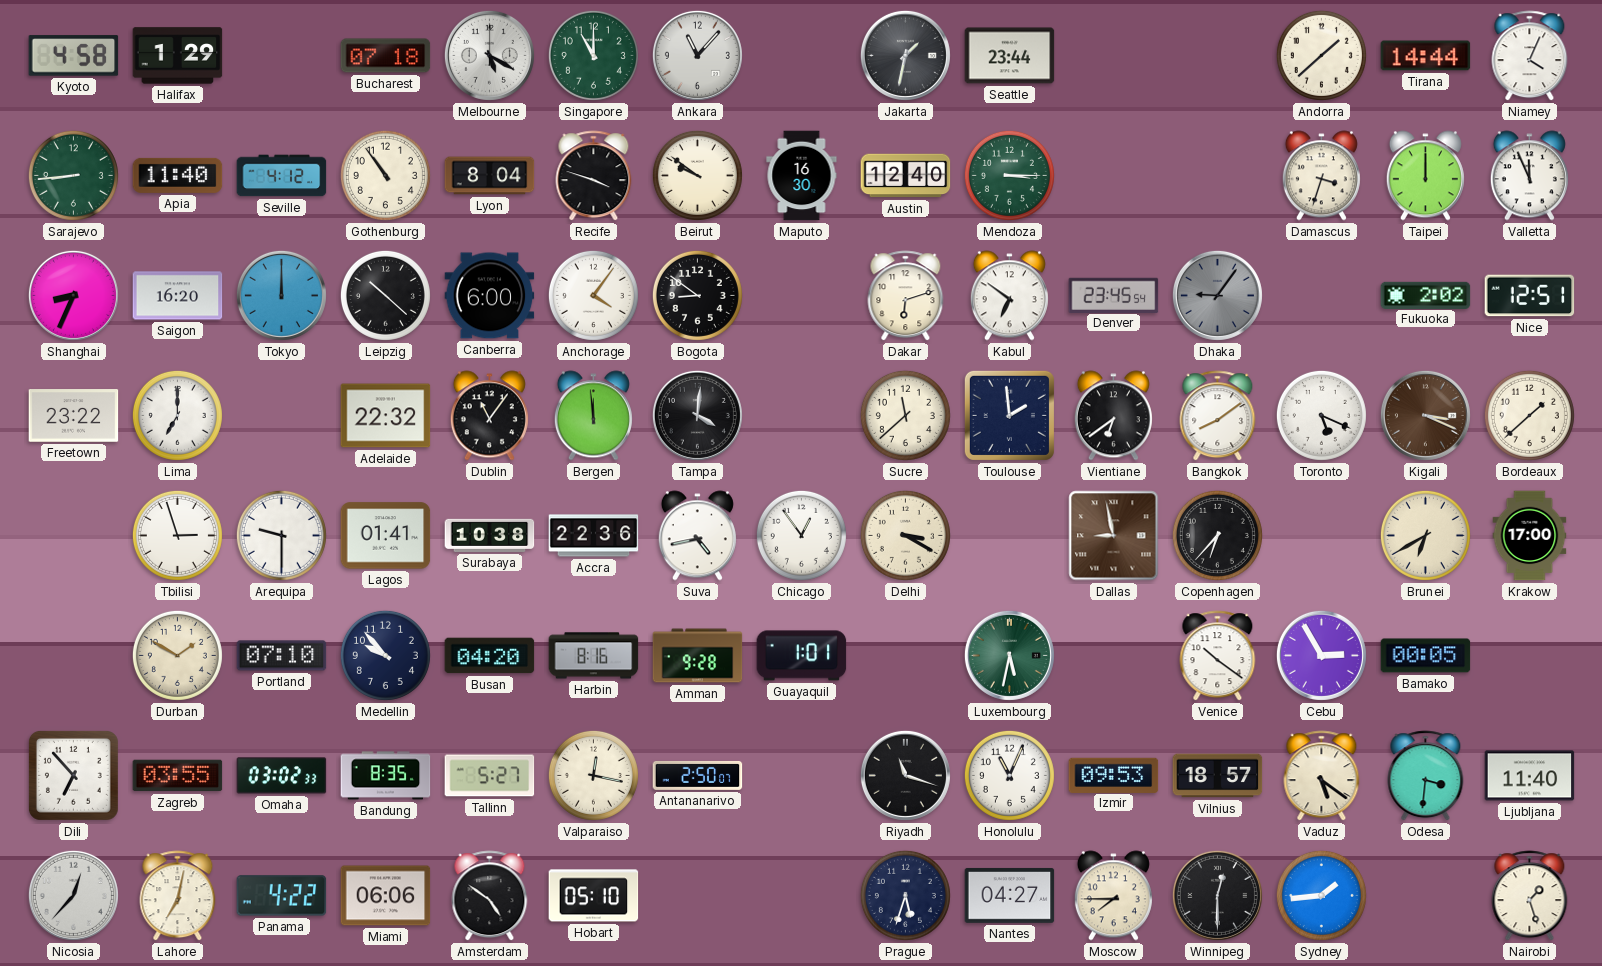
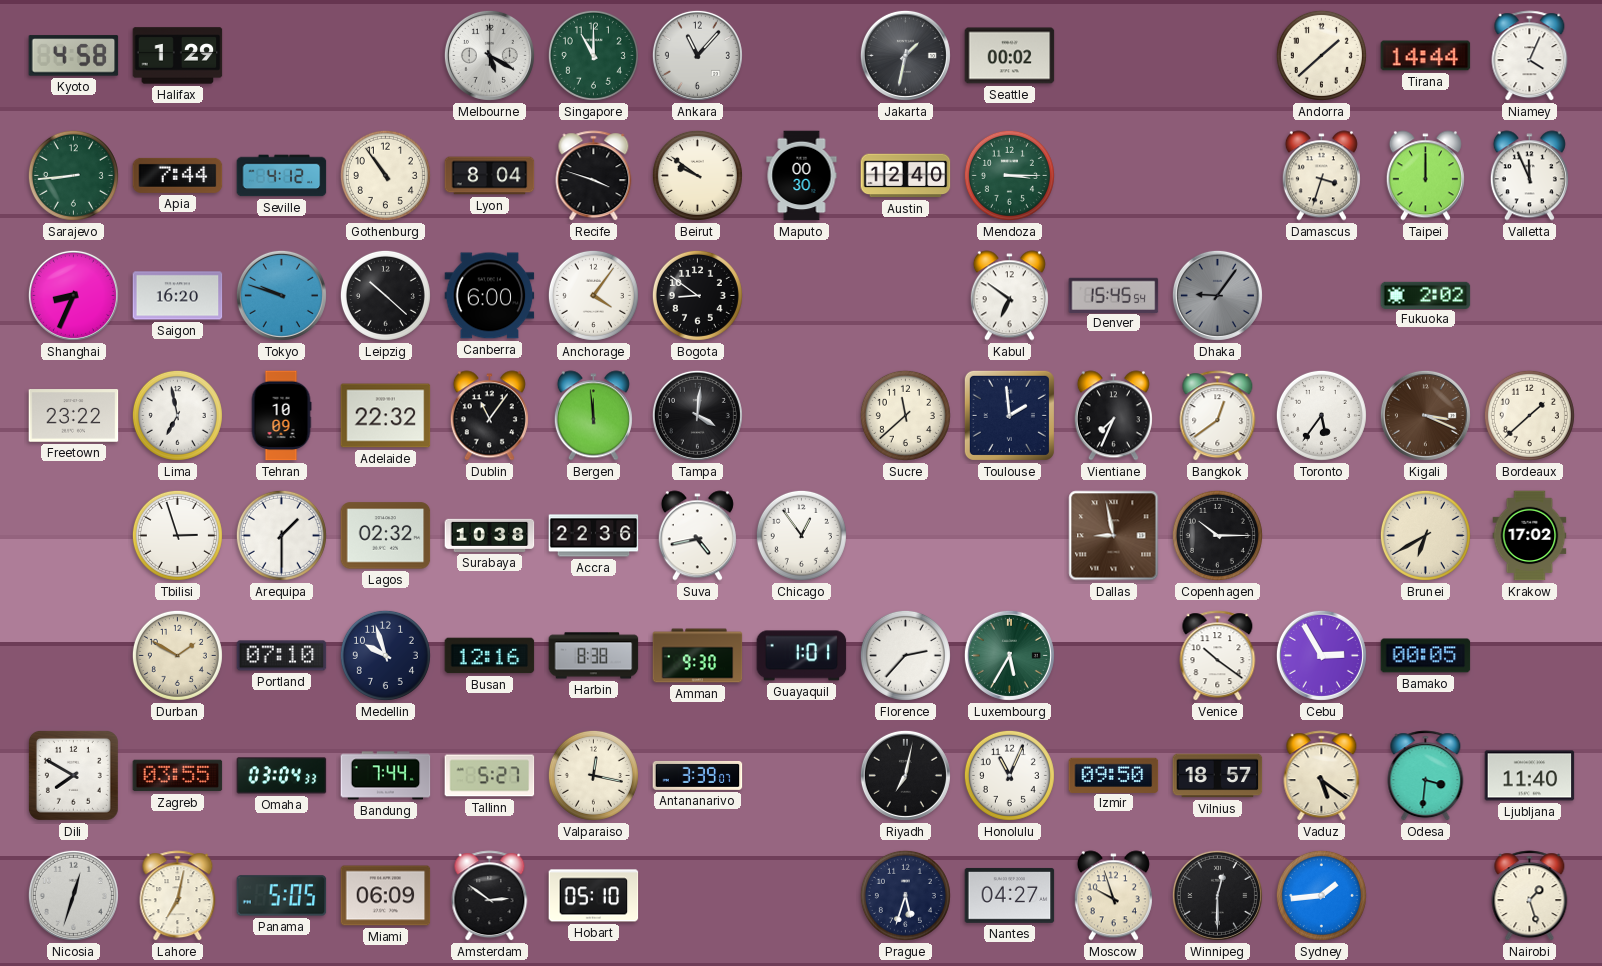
Bucharest: 07:18 -> none (386, 56)
Seattle: 23:44 -> 00:02 (1010, 56)
Apia: 11:40 -> 7:44 (178, 175)
Maputo: 16:30 -> 00:30 (802, 176)
Tokyo: 12:00 -> 9:48 (281, 295)
Dakar: 6:12 -> none (906, 296)
Denver: 23:45 -> 15:45 (1114, 295)
Nice: 12:51 -> none (1530, 296)
Lima: 7:00 -> 6:58 (177, 415)
Tehran: none -> 10:09 (281, 416)
Vientiane: 6:39 -> 7:34 (1113, 416)
Bangkok: 8:09 -> 12:39 (1218, 416)
Toronto: 5:19 -> 5:36 (1321, 415)
Arequipa: 9:30 -> 1:30 (281, 535)
Lagos: 01:41 -> 02:32 (386, 536)
Delhi: 3:20 -> none (905, 535)
Copenhagen: 6:37 -> 10:15 (1217, 535)
Krakow: 17:00 -> 17:02 (1530, 536)
Medellin: 9:53 -> 9:57 (385, 655)
Busan: 04:20 -> 12:16 (490, 656)
Harbin: 8:16 -> 8:38 (594, 656)
Amman: 9:28 -> 9:30 (698, 656)
Florence: none -> 2:37 (905, 655)
Luxembourg: 5:32 -> 5:35 (1009, 655)
Dili: 6:53 -> 7:50 (73, 775)
Omaha: 03:02 -> 03:04 (282, 776)
Bandung: 8:35 -> 7:44 (386, 776)
Antananarivo: 2:50 -> 3:39 (698, 775)
Riyadh: 11:18 -> 7:02 (905, 775)
Izmir: 09:53 -> 09:50 (1114, 775)
Nicosia: 12:37 -> 12:33 (73, 895)
Panama: 4:22 -> 5:05 (282, 896)
Miami: 06:06 -> 06:09 (386, 896)
Amsterdam: 4:51 -> 2:51 (490, 896)
Moscow: 7:45 -> 9:57 (1113, 896)
